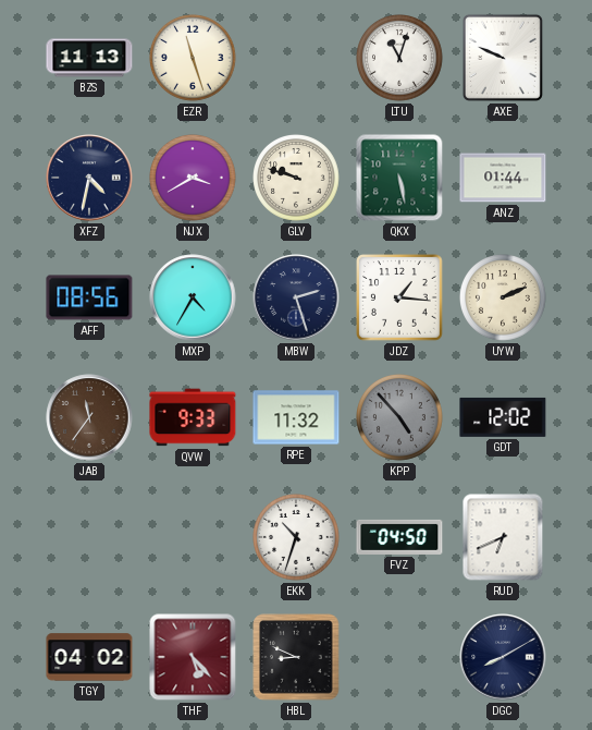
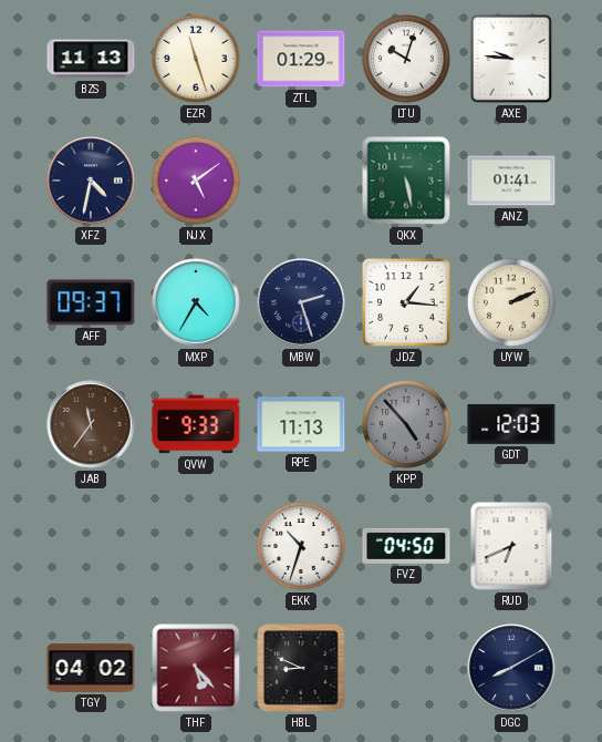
ZTL: none -> 01:29 (301, 59)
LTU: 11:03 -> 10:03 (407, 60)
AXE: 9:49 -> 9:46 (511, 59)
NJX: 3:40 -> 5:09 (197, 182)
GLV: 9:48 -> none (297, 179)
ANZ: 01:44 -> 01:41 (511, 181)
AFF: 08:56 -> 09:37 (91, 302)
RPE: 11:32 -> 11:13 (301, 424)
GDT: 12:02 -> 12:03 (511, 424)
